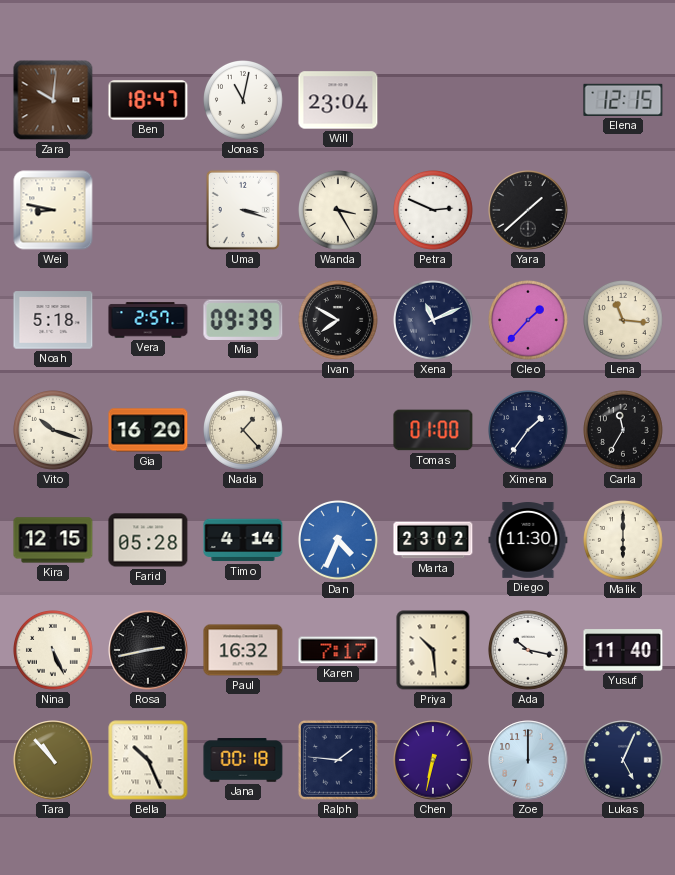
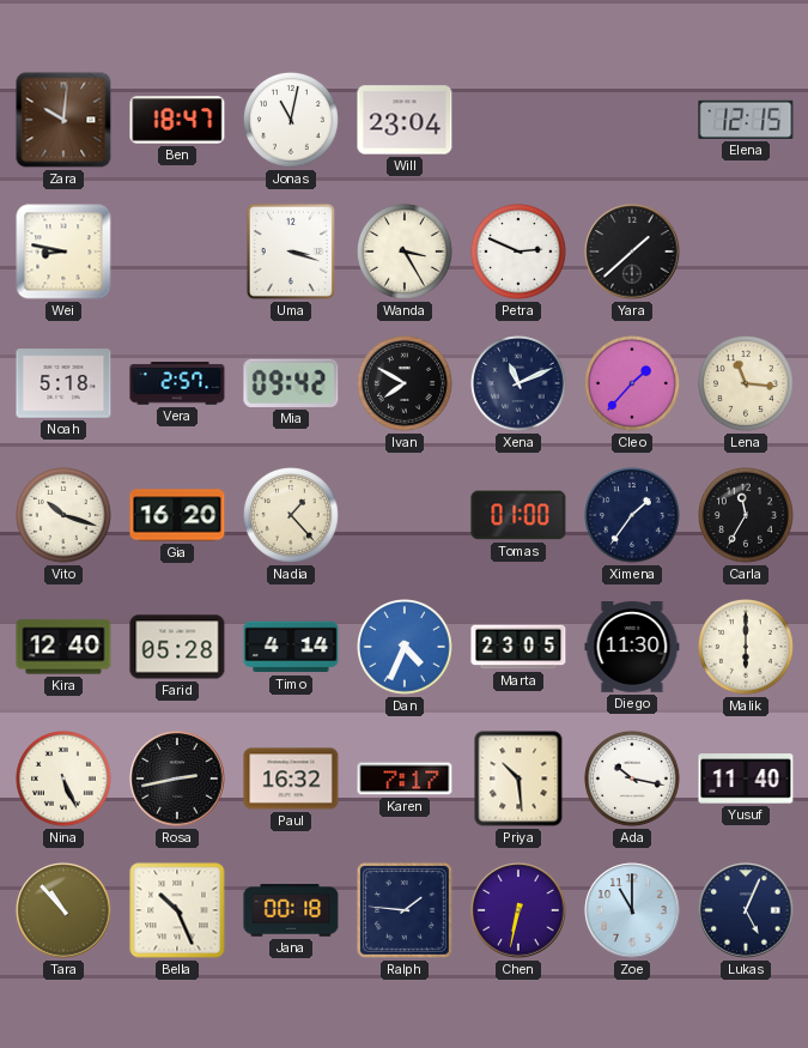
Mia: 09:39 -> 09:42 (291, 383)
Kira: 12:15 -> 12:40 (63, 647)
Marta: 23:02 -> 23:05 (518, 647)
Zoe: 12:00 -> 11:00 (632, 910)
